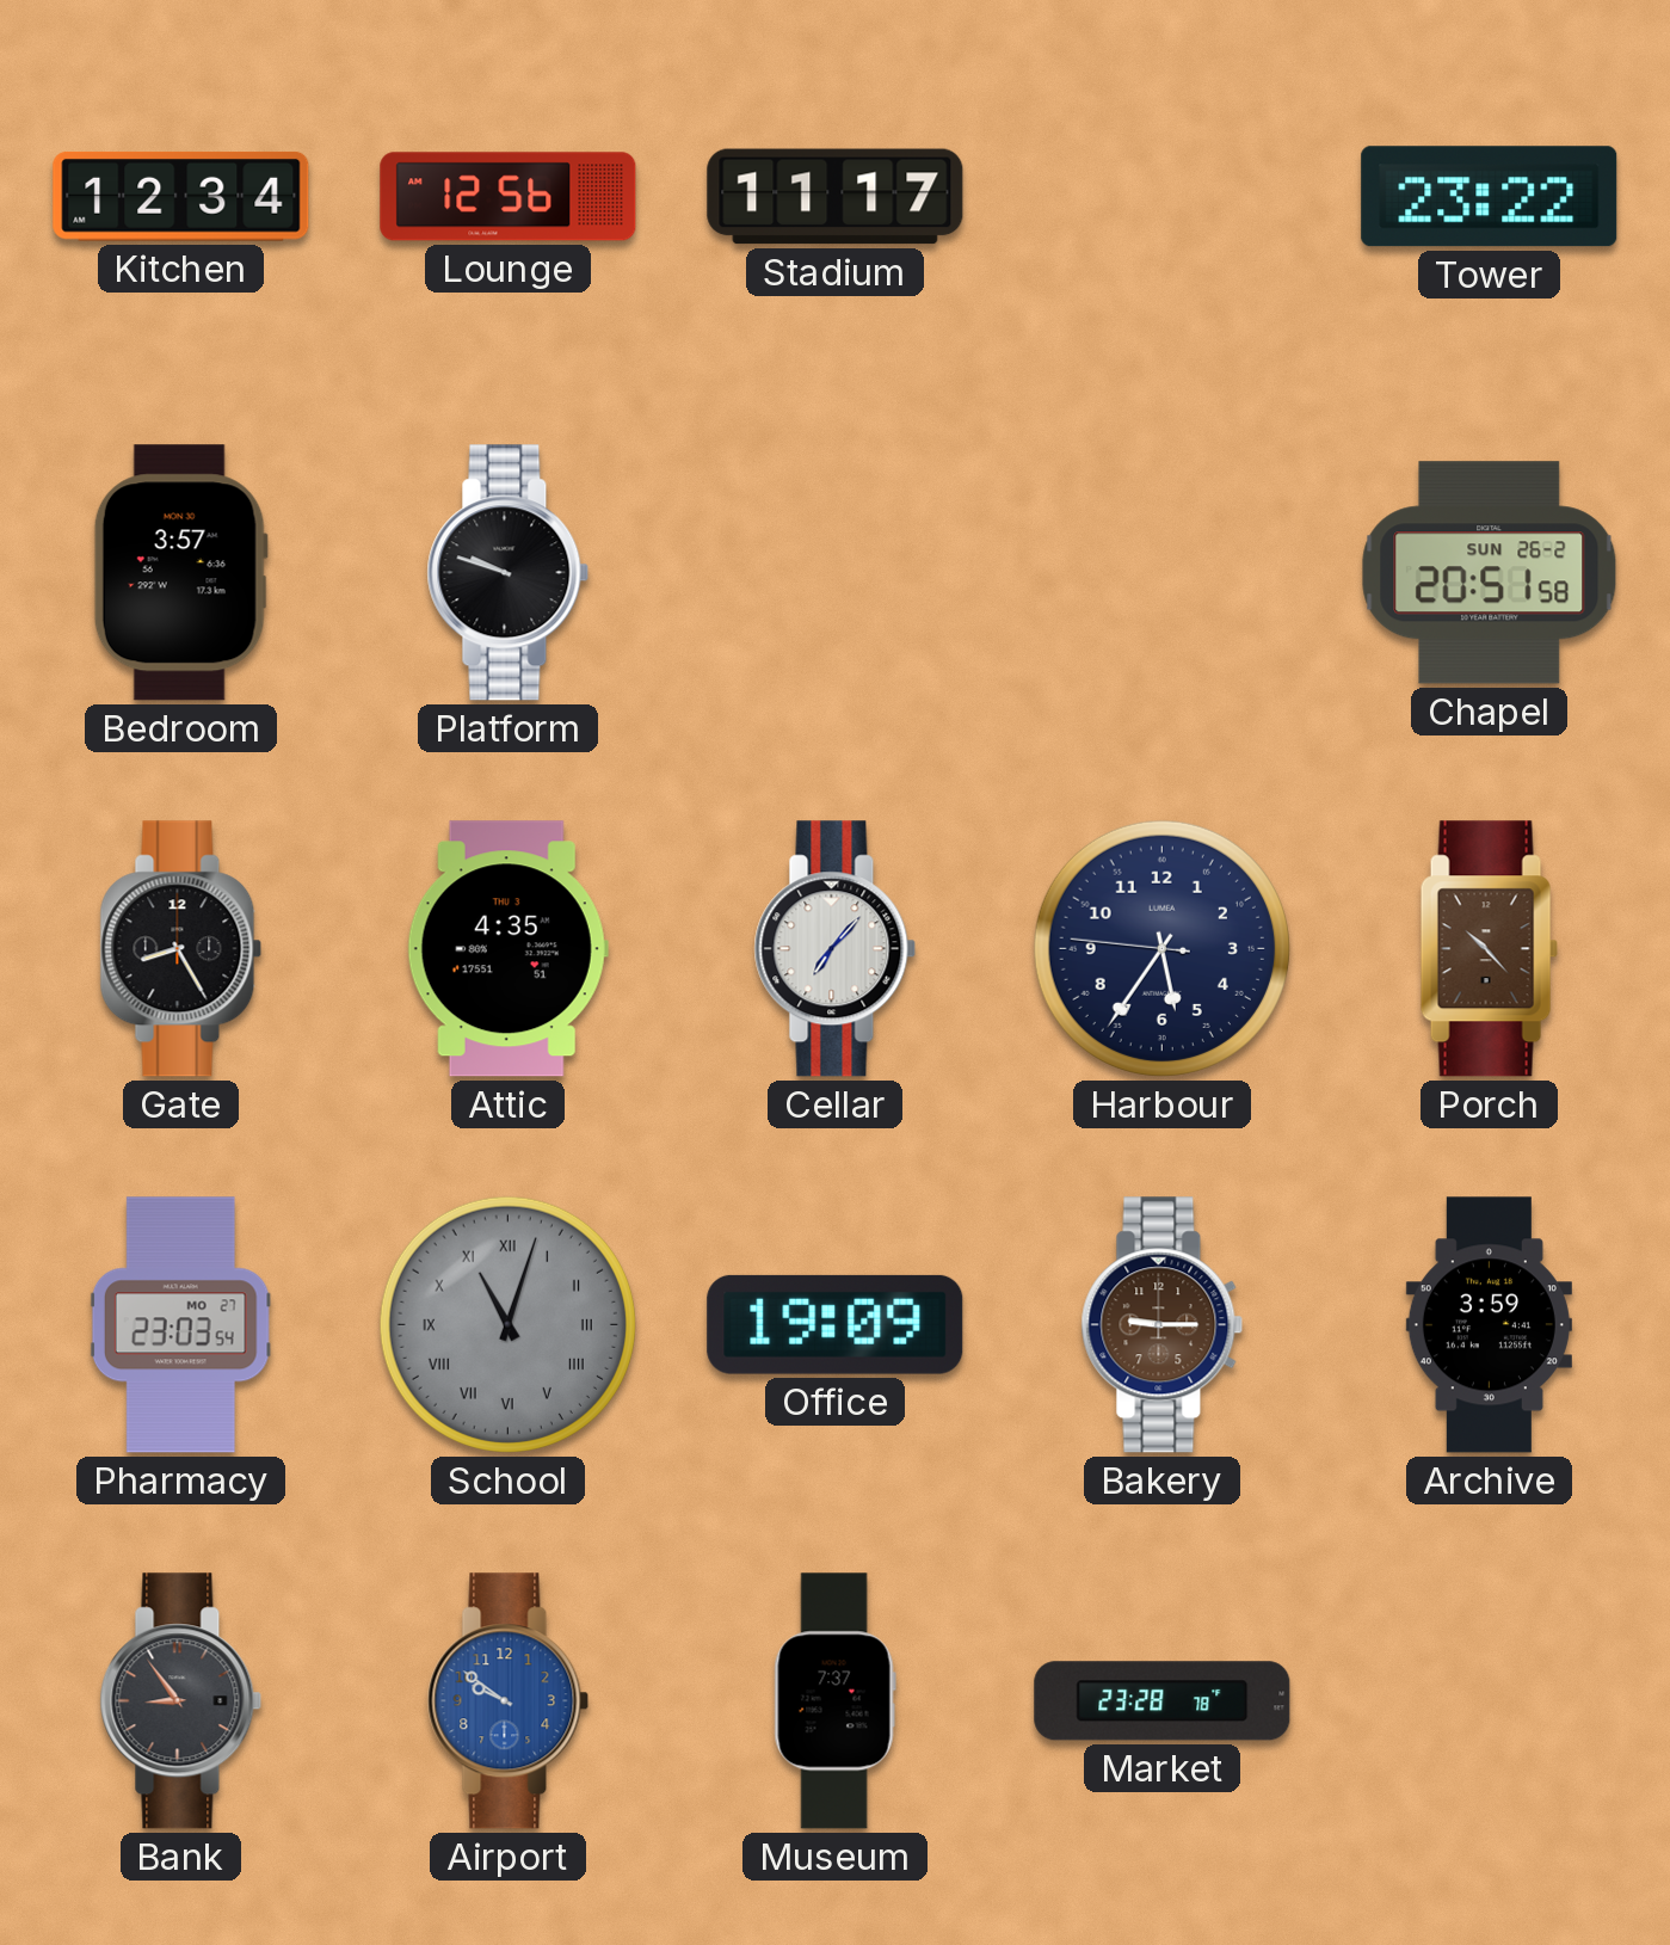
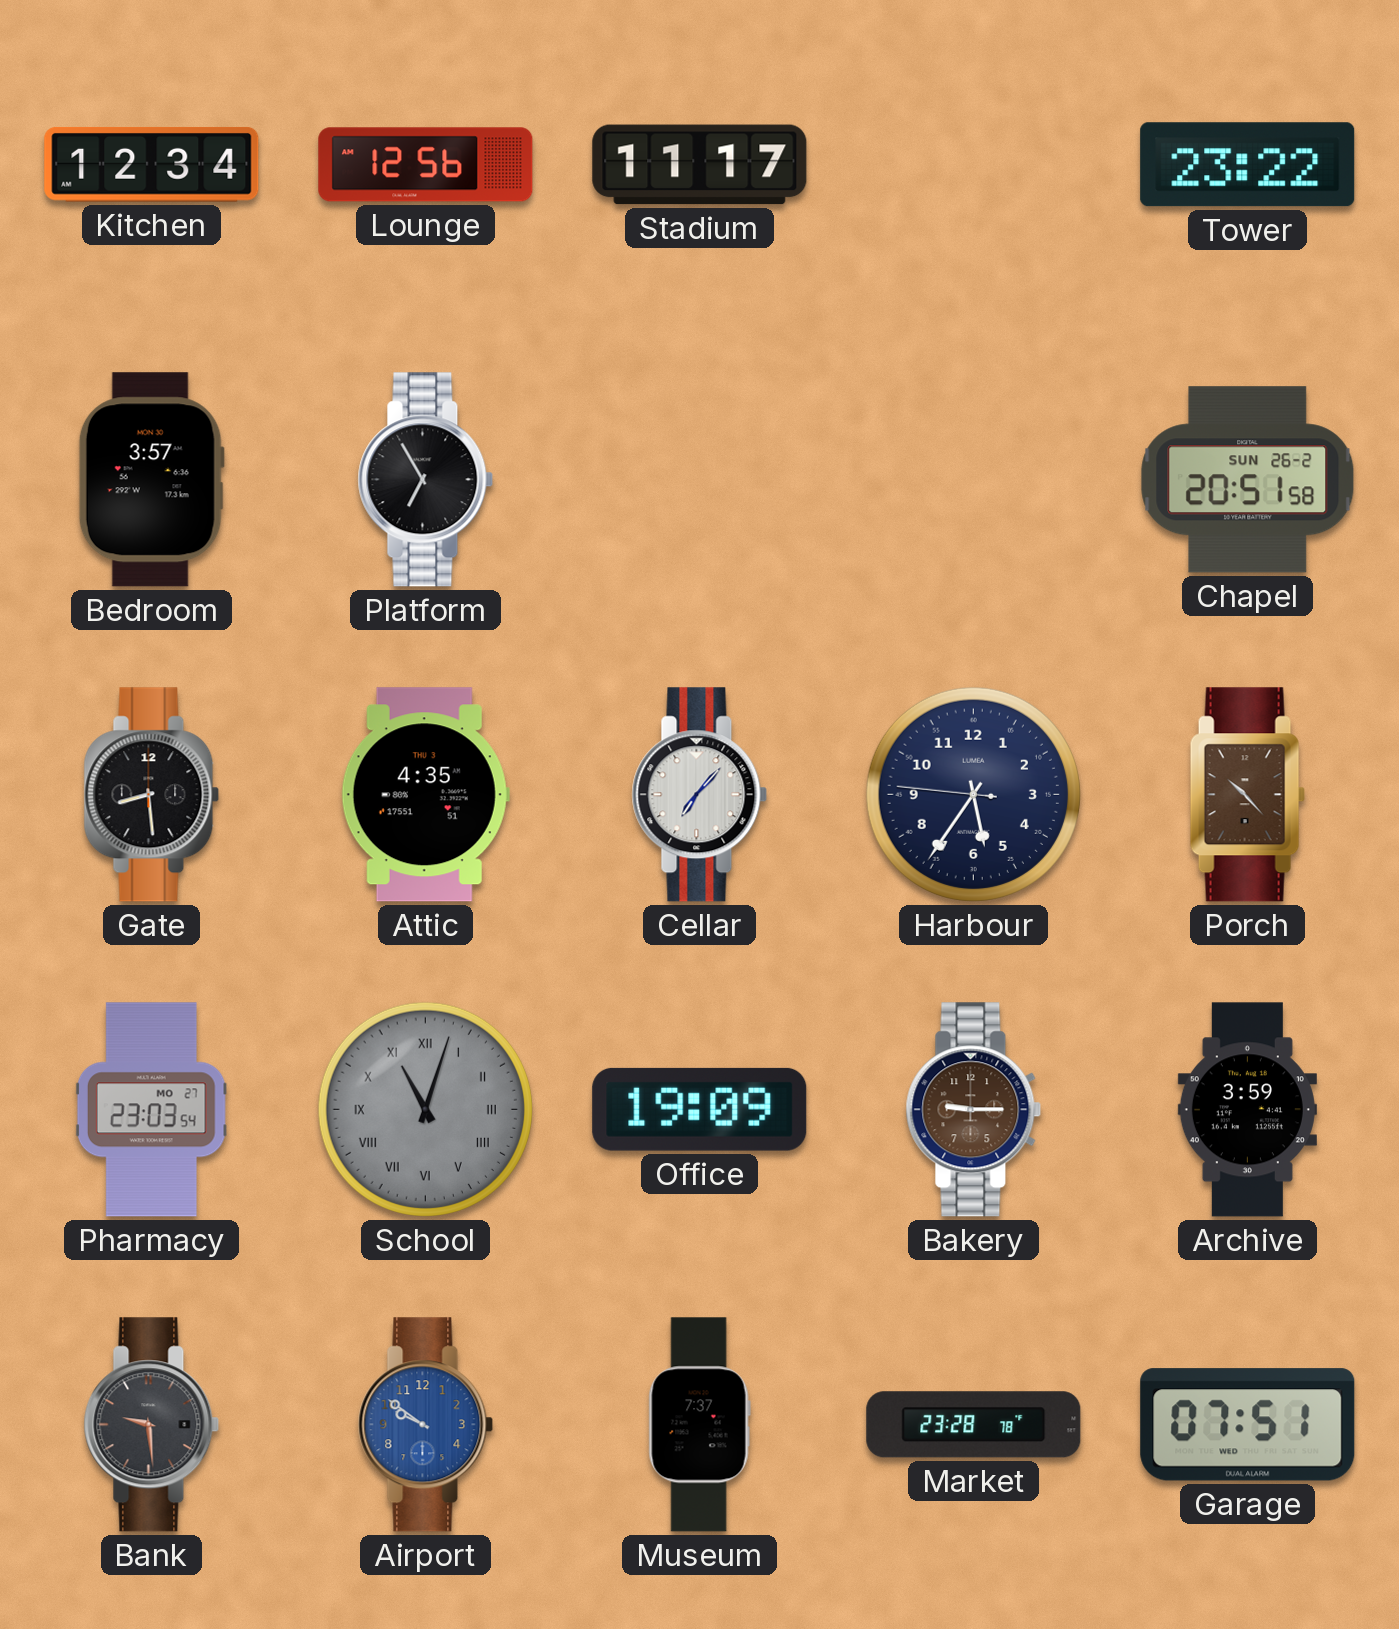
Platform: 9:48 -> 6:55 (426, 480)
Gate: 8:25 -> 8:29 (152, 795)
Bank: 8:54 -> 9:29 (152, 1425)
Garage: none -> 07:51 (1248, 1425)
